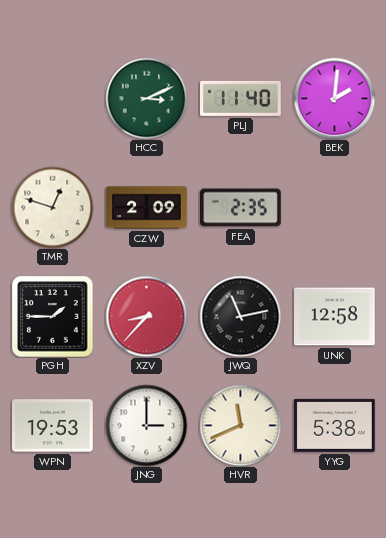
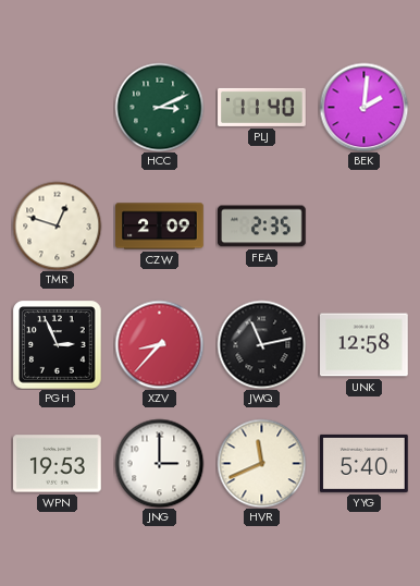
PGH: 1:45 -> 2:56 (57, 344)
YYG: 5:38 -> 5:40 (365, 463)
